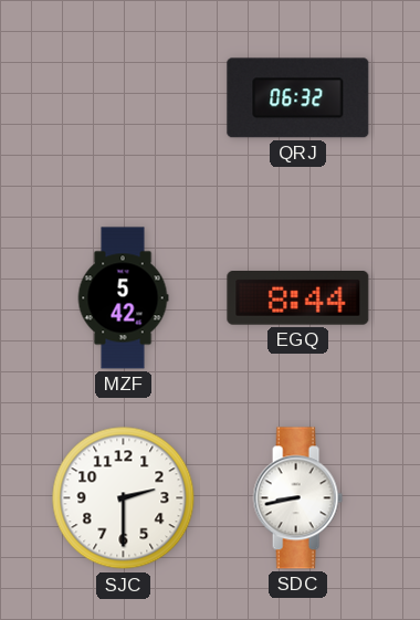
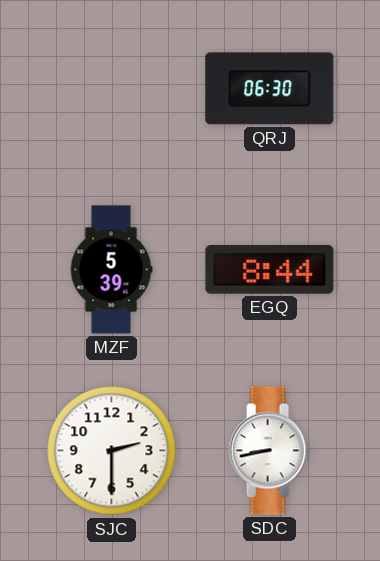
QRJ: 06:32 -> 06:30 (270, 89)
MZF: 5:42 -> 5:39 (111, 270)
